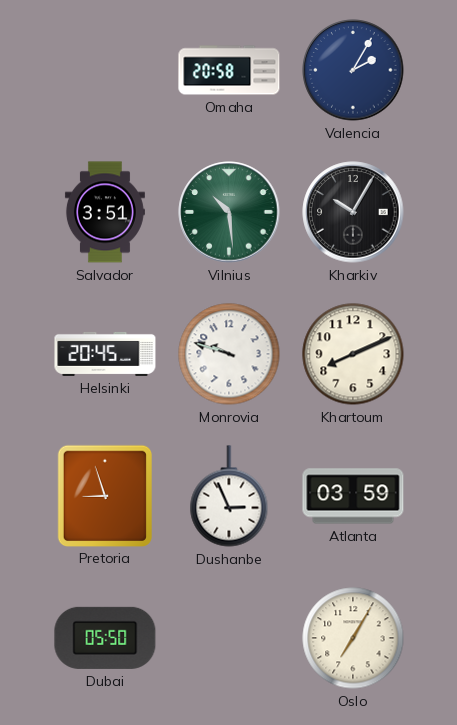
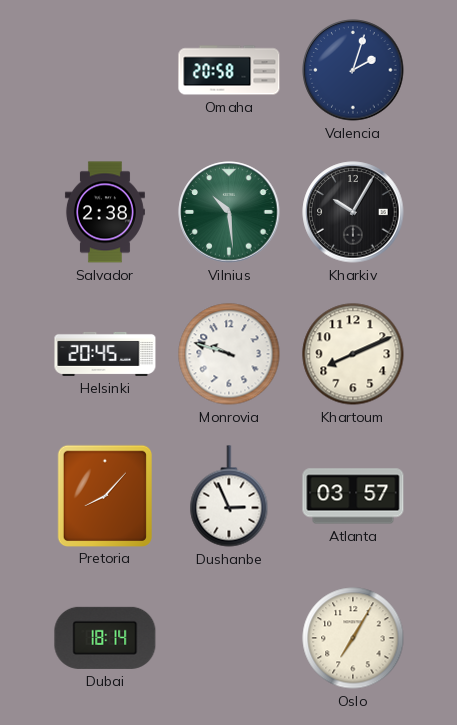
Valencia: 2:05 -> 2:03 (353, 70)
Salvador: 3:51 -> 2:38 (105, 212)
Pretoria: 8:57 -> 8:07 (104, 495)
Atlanta: 03:59 -> 03:57 (353, 496)
Dubai: 05:50 -> 18:14 (105, 638)
